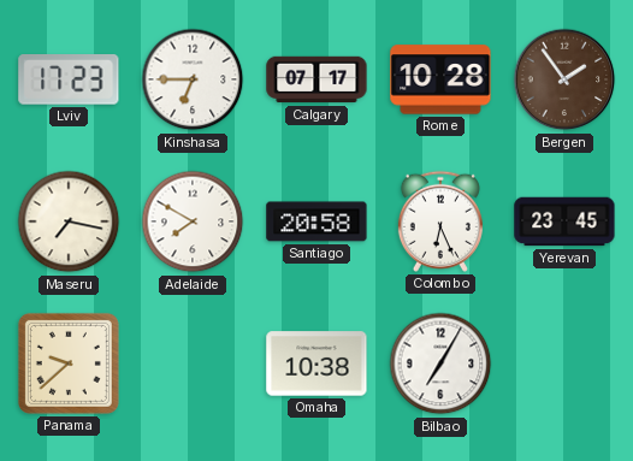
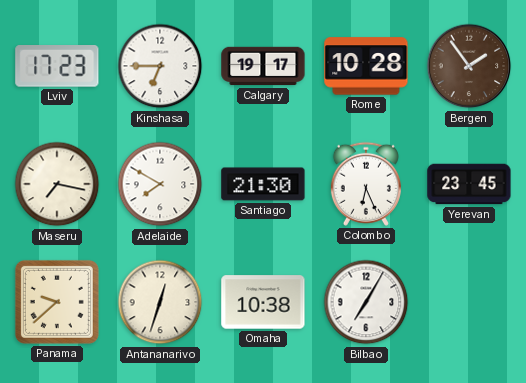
Calgary: 07:17 -> 19:17 (263, 66)
Santiago: 20:58 -> 21:30 (263, 184)
Antananarivo: none -> 12:33 (160, 302)
